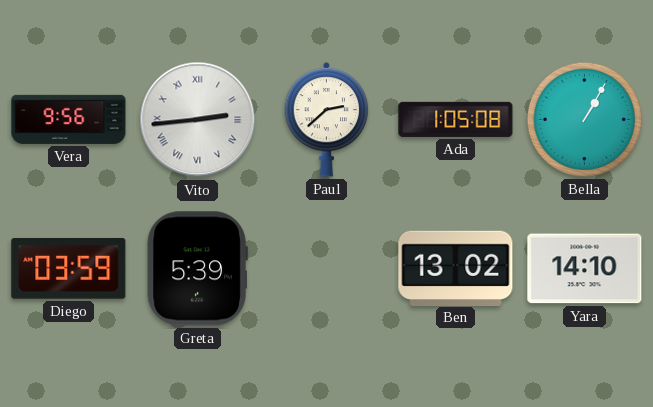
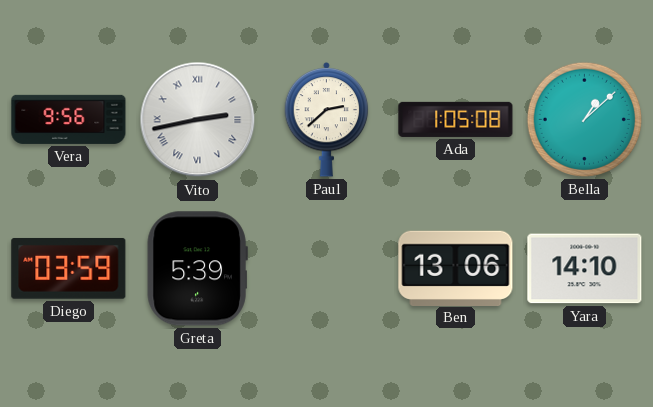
Vito: 2:44 -> 2:43 (198, 120)
Bella: 1:05 -> 1:08 (584, 119)
Ben: 13:02 -> 13:06 (456, 268)
